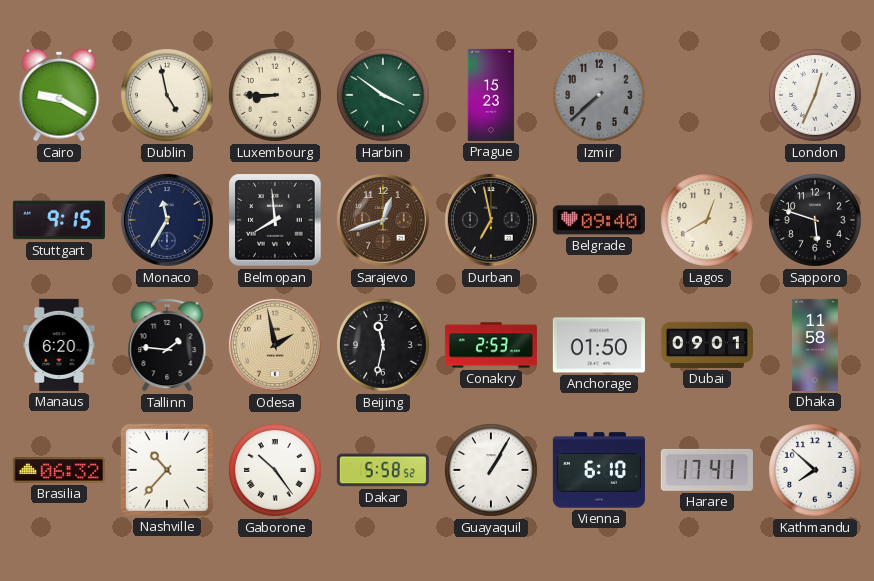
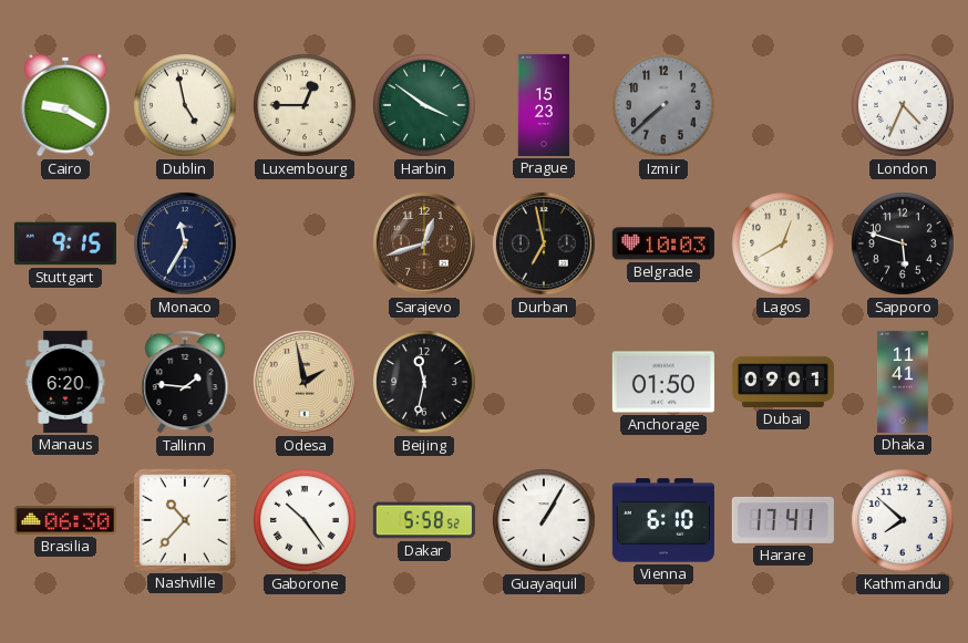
Luxembourg: 8:45 -> 12:45 (306, 106)
London: 12:34 -> 4:34 (904, 106)
Belmopan: 7:59 -> none (275, 220)
Belgrade: 09:40 -> 10:03 (663, 243)
Conakry: 2:53 -> none (491, 345)
Dhaka: 11:58 -> 11:41 (903, 382)
Brasilia: 06:32 -> 06:30 (65, 520)
